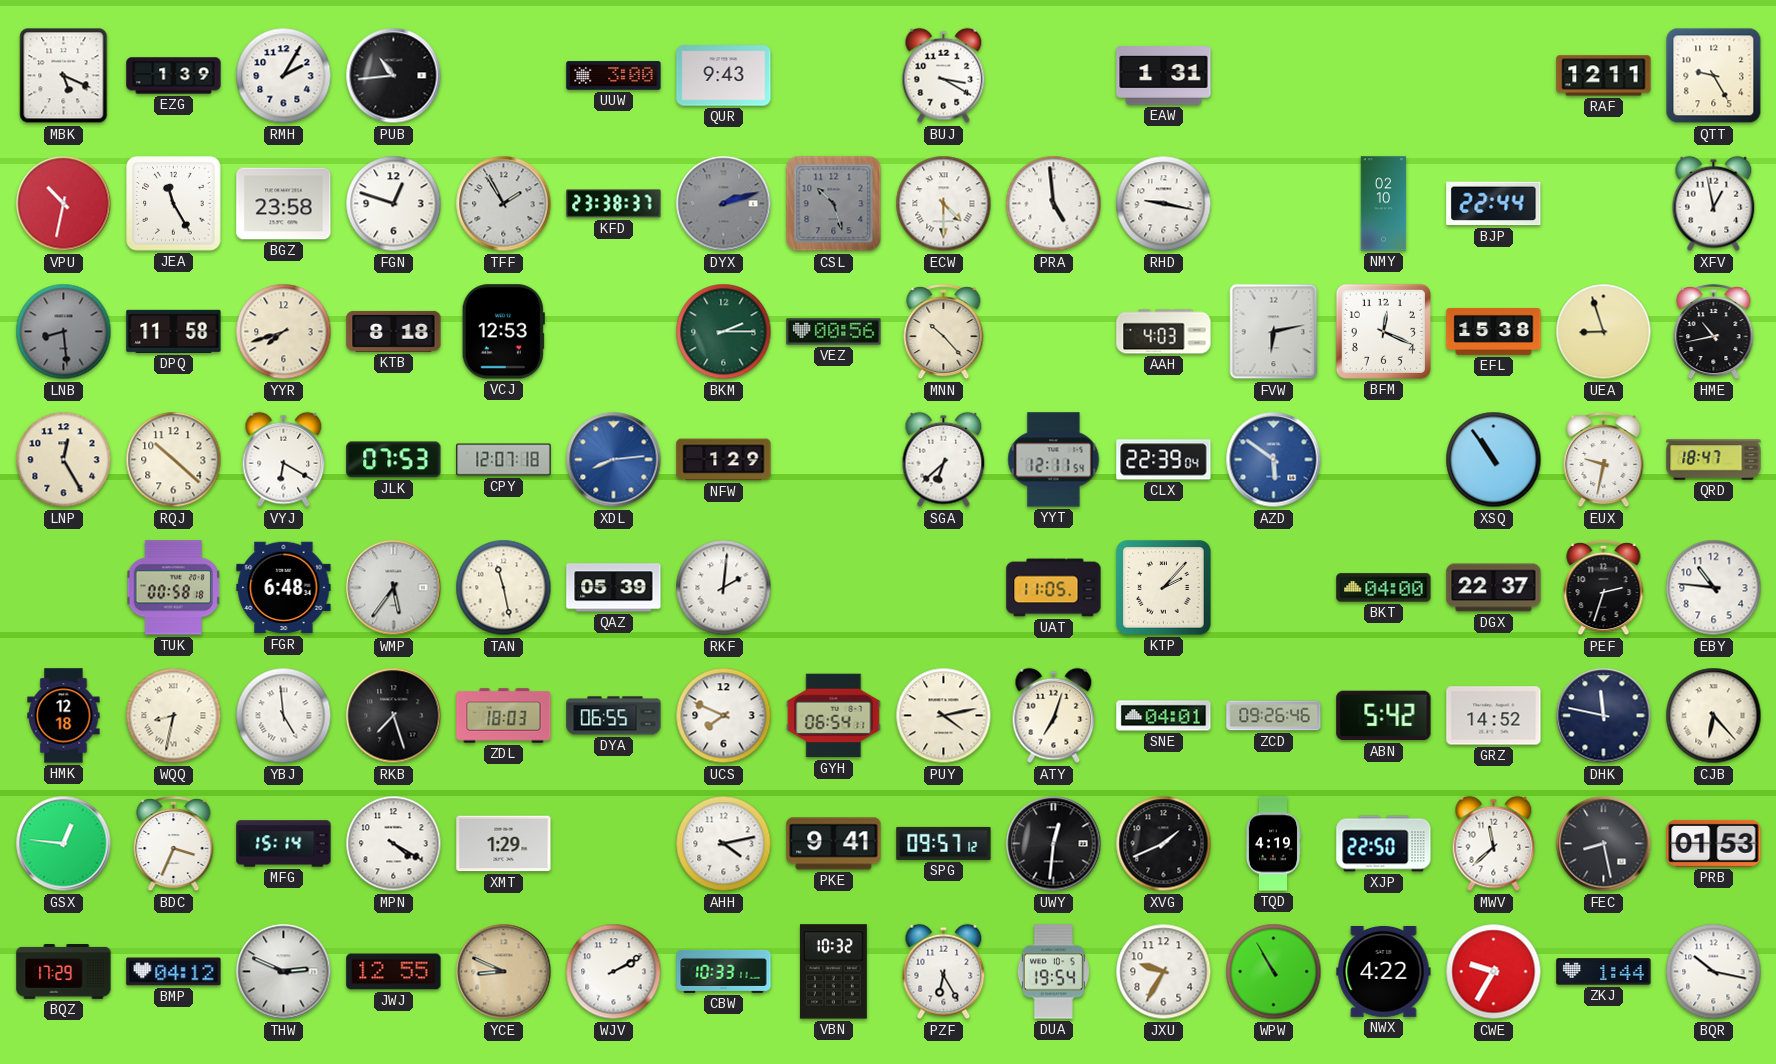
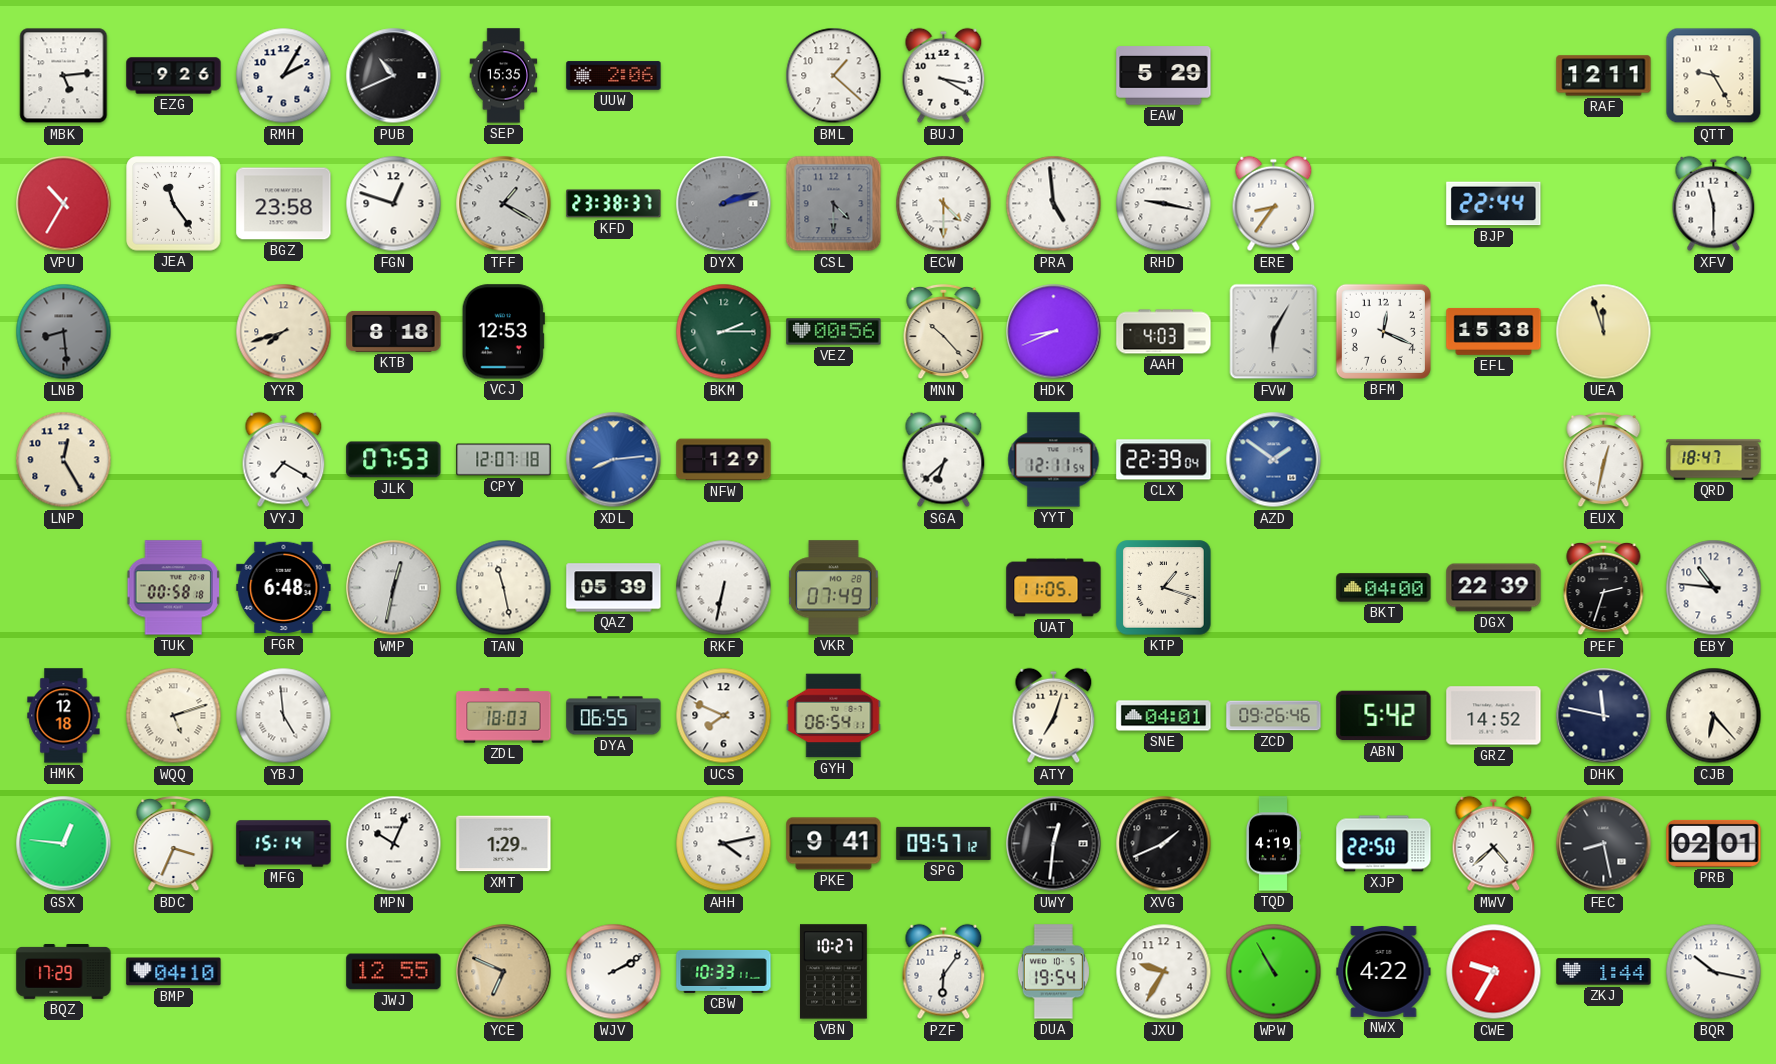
MBK: 5:19 -> 5:14 (64, 76)
EZG: 1:39 -> 9:26 (174, 76)
PUB: 10:44 -> 10:41 (394, 76)
SEP: none -> 15:35 (504, 76)
UUW: 3:00 -> 2:06 (614, 76)
QUR: 9:43 -> none (724, 76)
BML: none -> 1:22 (834, 76)
EAW: 1:31 -> 5:29 (1164, 76)
VPU: 10:32 -> 10:35 (64, 204)
JEA: 11:25 -> 11:24 (174, 204)
TFF: 1:55 -> 1:20 (504, 204)
CSL: 10:27 -> 4:30 (834, 204)
ERE: none -> 8:36 (1274, 204)
NMY: 02:10 -> none (1384, 204)
XFV: 12:58 -> 11:30 (1714, 204)
DPQ: 11:58 -> none (174, 331)
HDK: none -> 8:41 (1054, 332)
FVW: 6:13 -> 6:05 (1274, 332)
UEA: 8:57 -> 11:57 (1604, 332)
HME: 10:43 -> none (1714, 332)
RQJ: 10:22 -> none (174, 460)
VYJ: 6:20 -> 7:20 (284, 460)
AZD: 5:51 -> 1:51 (1274, 460)
XSQ: 10:54 -> none (1494, 460)
EUX: 9:32 -> 12:32 (1604, 460)
WMP: 5:36 -> 12:32 (394, 588)
RKF: 2:01 -> 6:32 (724, 588)
VKR: none -> 07:49 (834, 588)
KTP: 2:07 -> 1:18 (1164, 588)
DGX: 22:37 -> 22:39 (1494, 588)
WQQ: 8:32 -> 5:12 (174, 716)
RKB: 7:27 -> none (394, 716)
PUY: 4:13 -> none (944, 716)
MPN: 4:20 -> 10:04 (394, 844)
MWV: 11:38 -> 4:38 (1494, 844)
PRB: 01:53 -> 02:01 (1714, 843)
BMP: 04:12 -> 04:10 (174, 972)
THW: 2:49 -> none (284, 972)
YCE: 8:49 -> 6:49 (504, 972)
VBN: 10:32 -> 10:27 (833, 972)
PZF: 6:25 -> 6:06 (944, 972)
